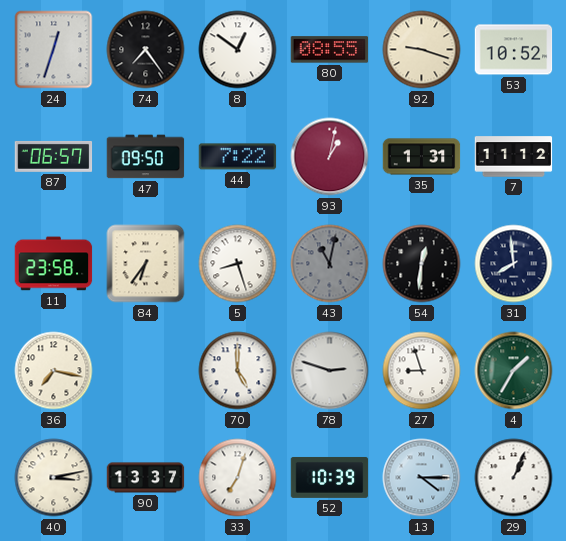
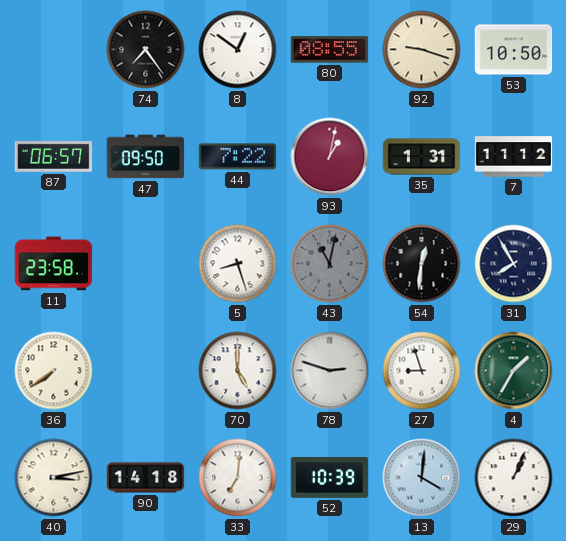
24: 12:33 -> none (54, 50)
53: 10:52 -> 10:50 (514, 50)
84: 6:36 -> none (146, 264)
31: 7:59 -> 7:55 (514, 264)
36: 7:17 -> 7:39 (54, 371)
90: 13:37 -> 14:18 (146, 478)
33: 7:03 -> 7:01 (238, 478)
13: 4:15 -> 4:01 (422, 478)
